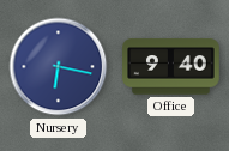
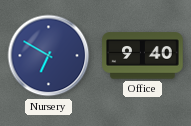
Nursery: 6:17 -> 6:50 (49, 56)
